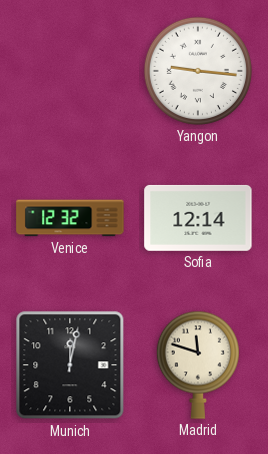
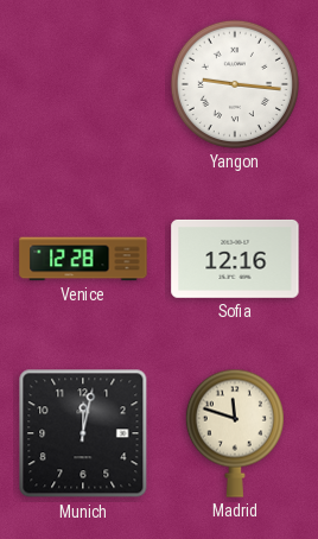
Venice: 12:32 -> 12:28 (83, 259)
Sofia: 12:14 -> 12:16 (235, 259)
